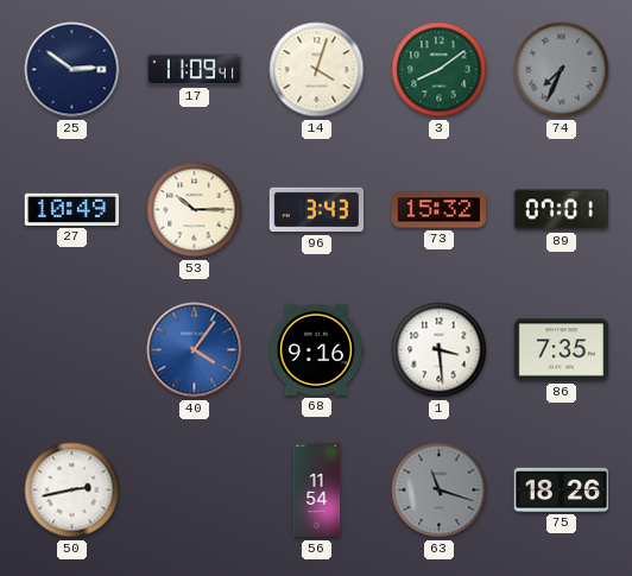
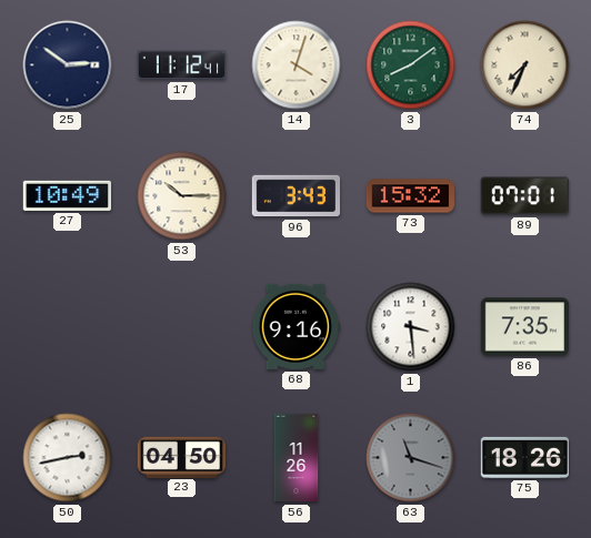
17: 11:09 -> 11:12 (181, 65)
74 dial: grey -> cream (525, 65)
40: 4:06 -> none (195, 350)
23: none -> 04:50 (181, 457)
56: 11:54 -> 11:26 (297, 458)
